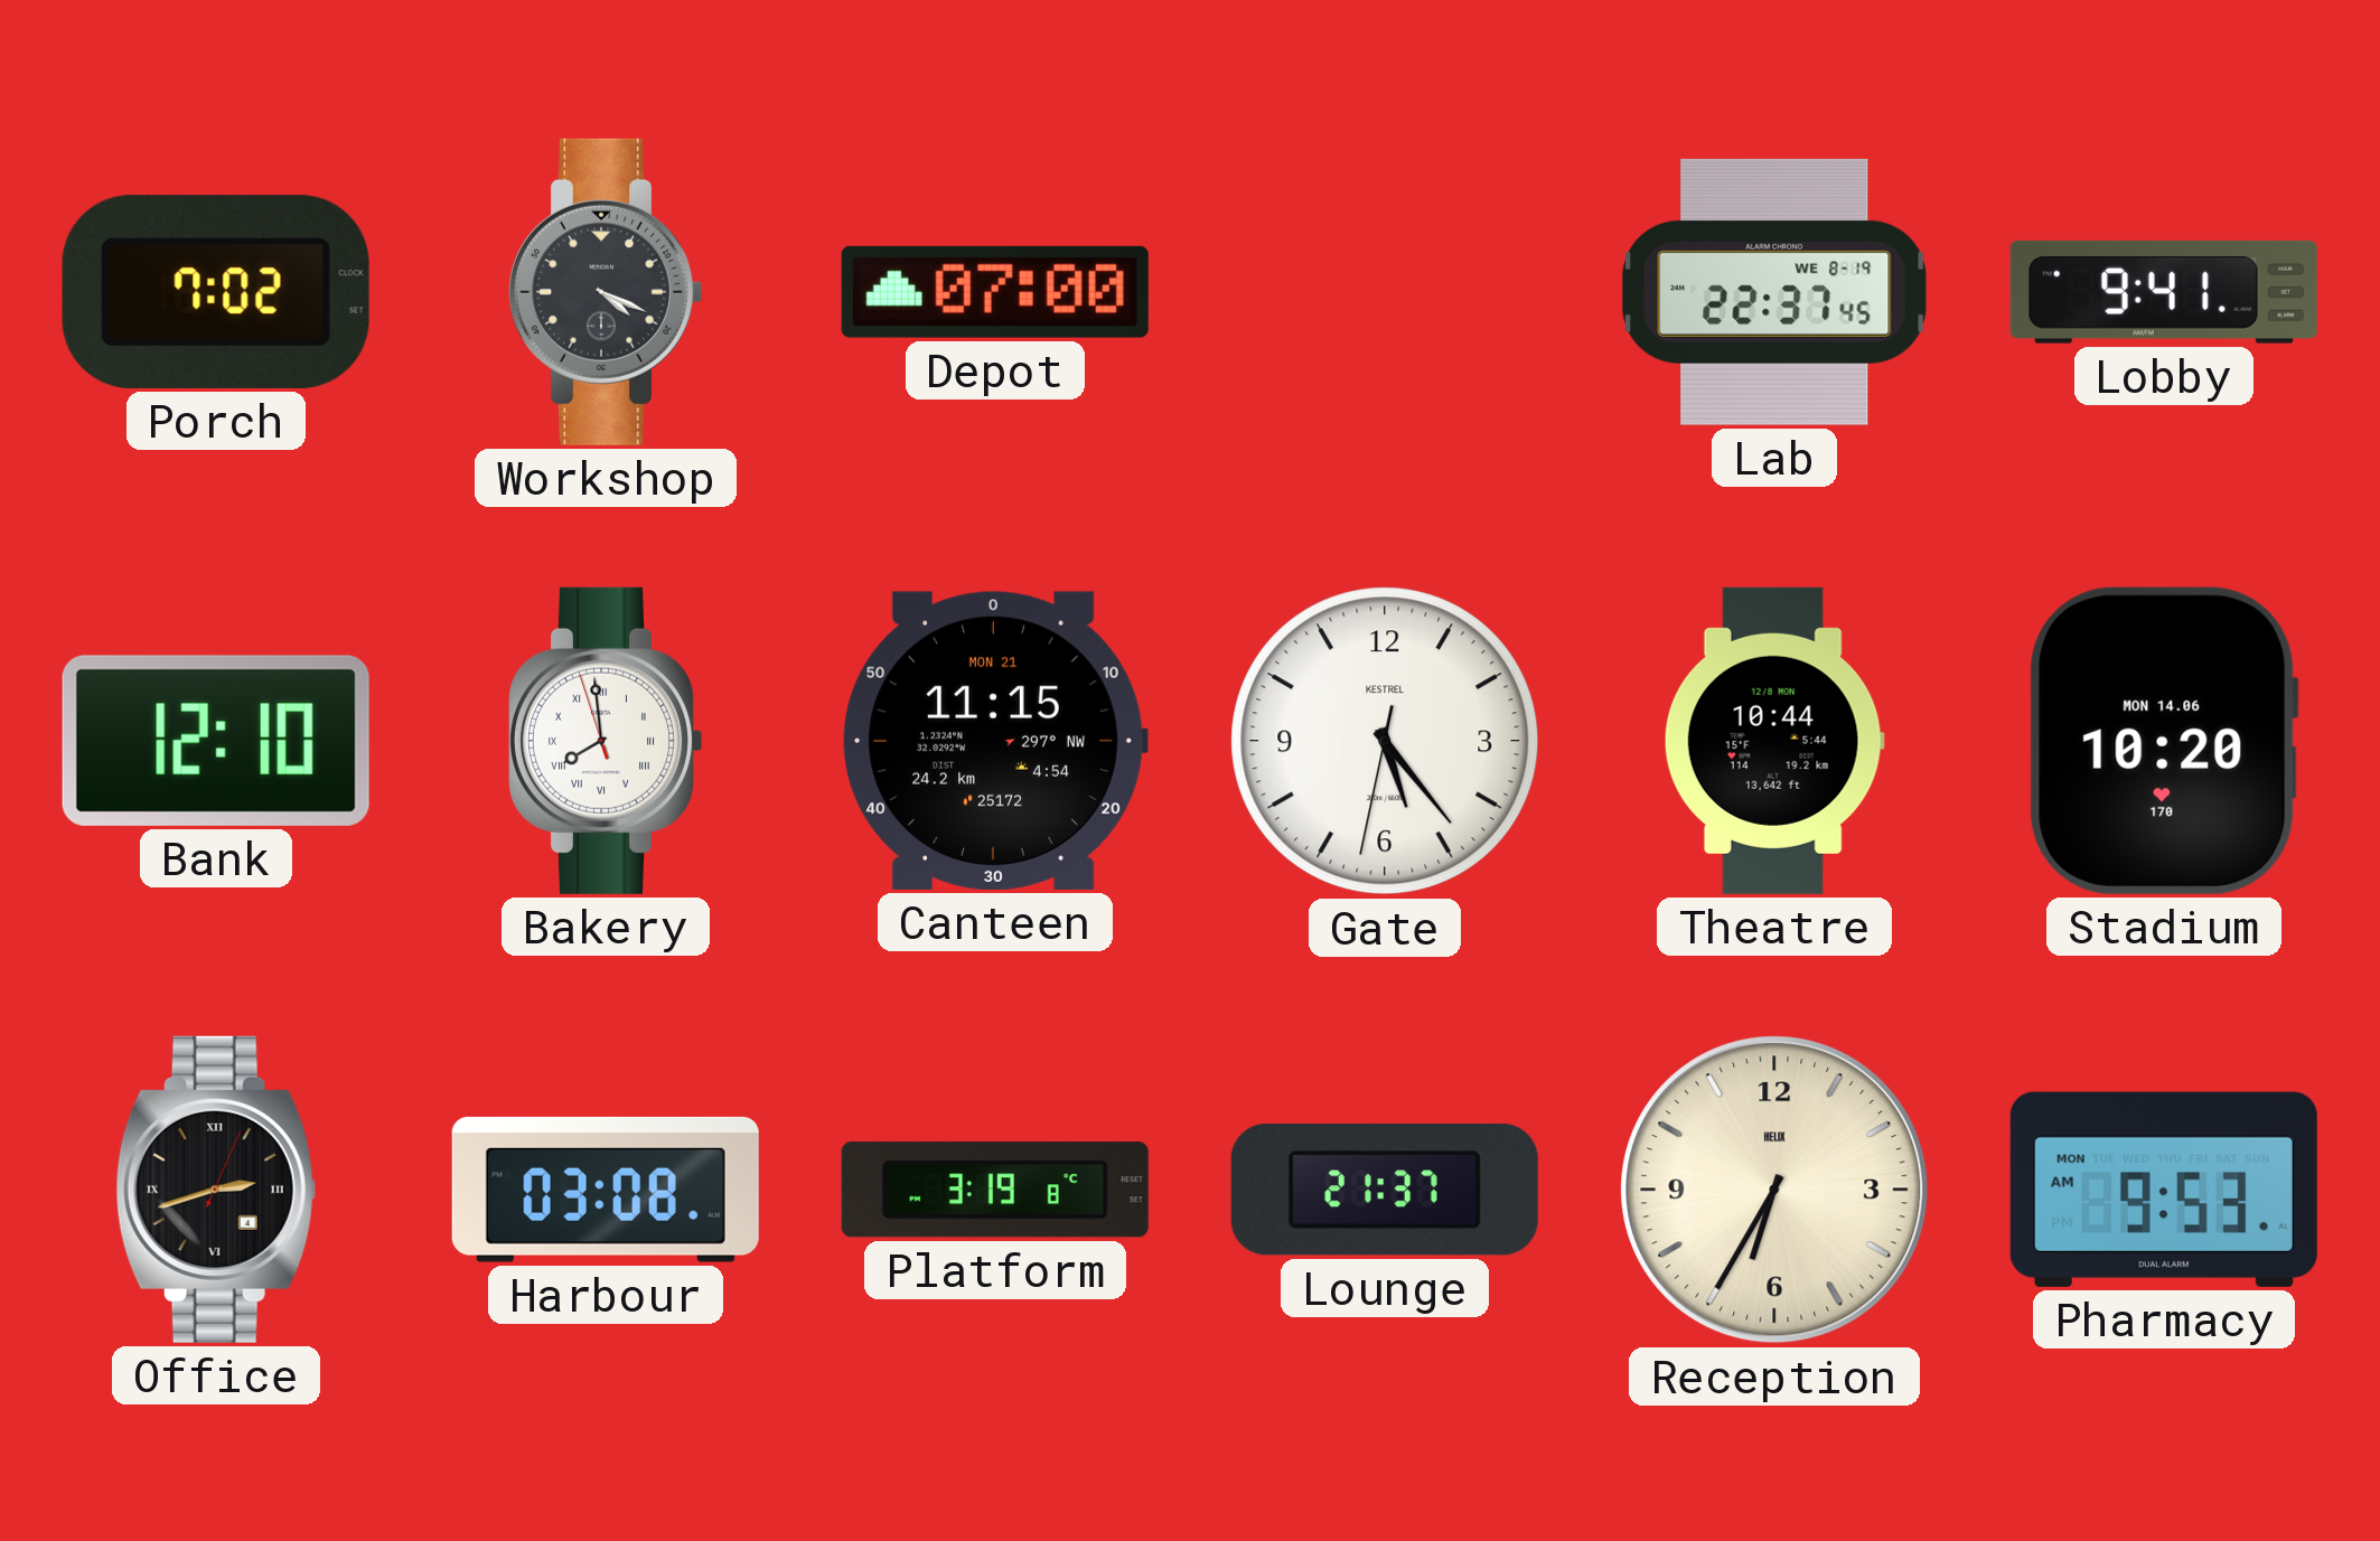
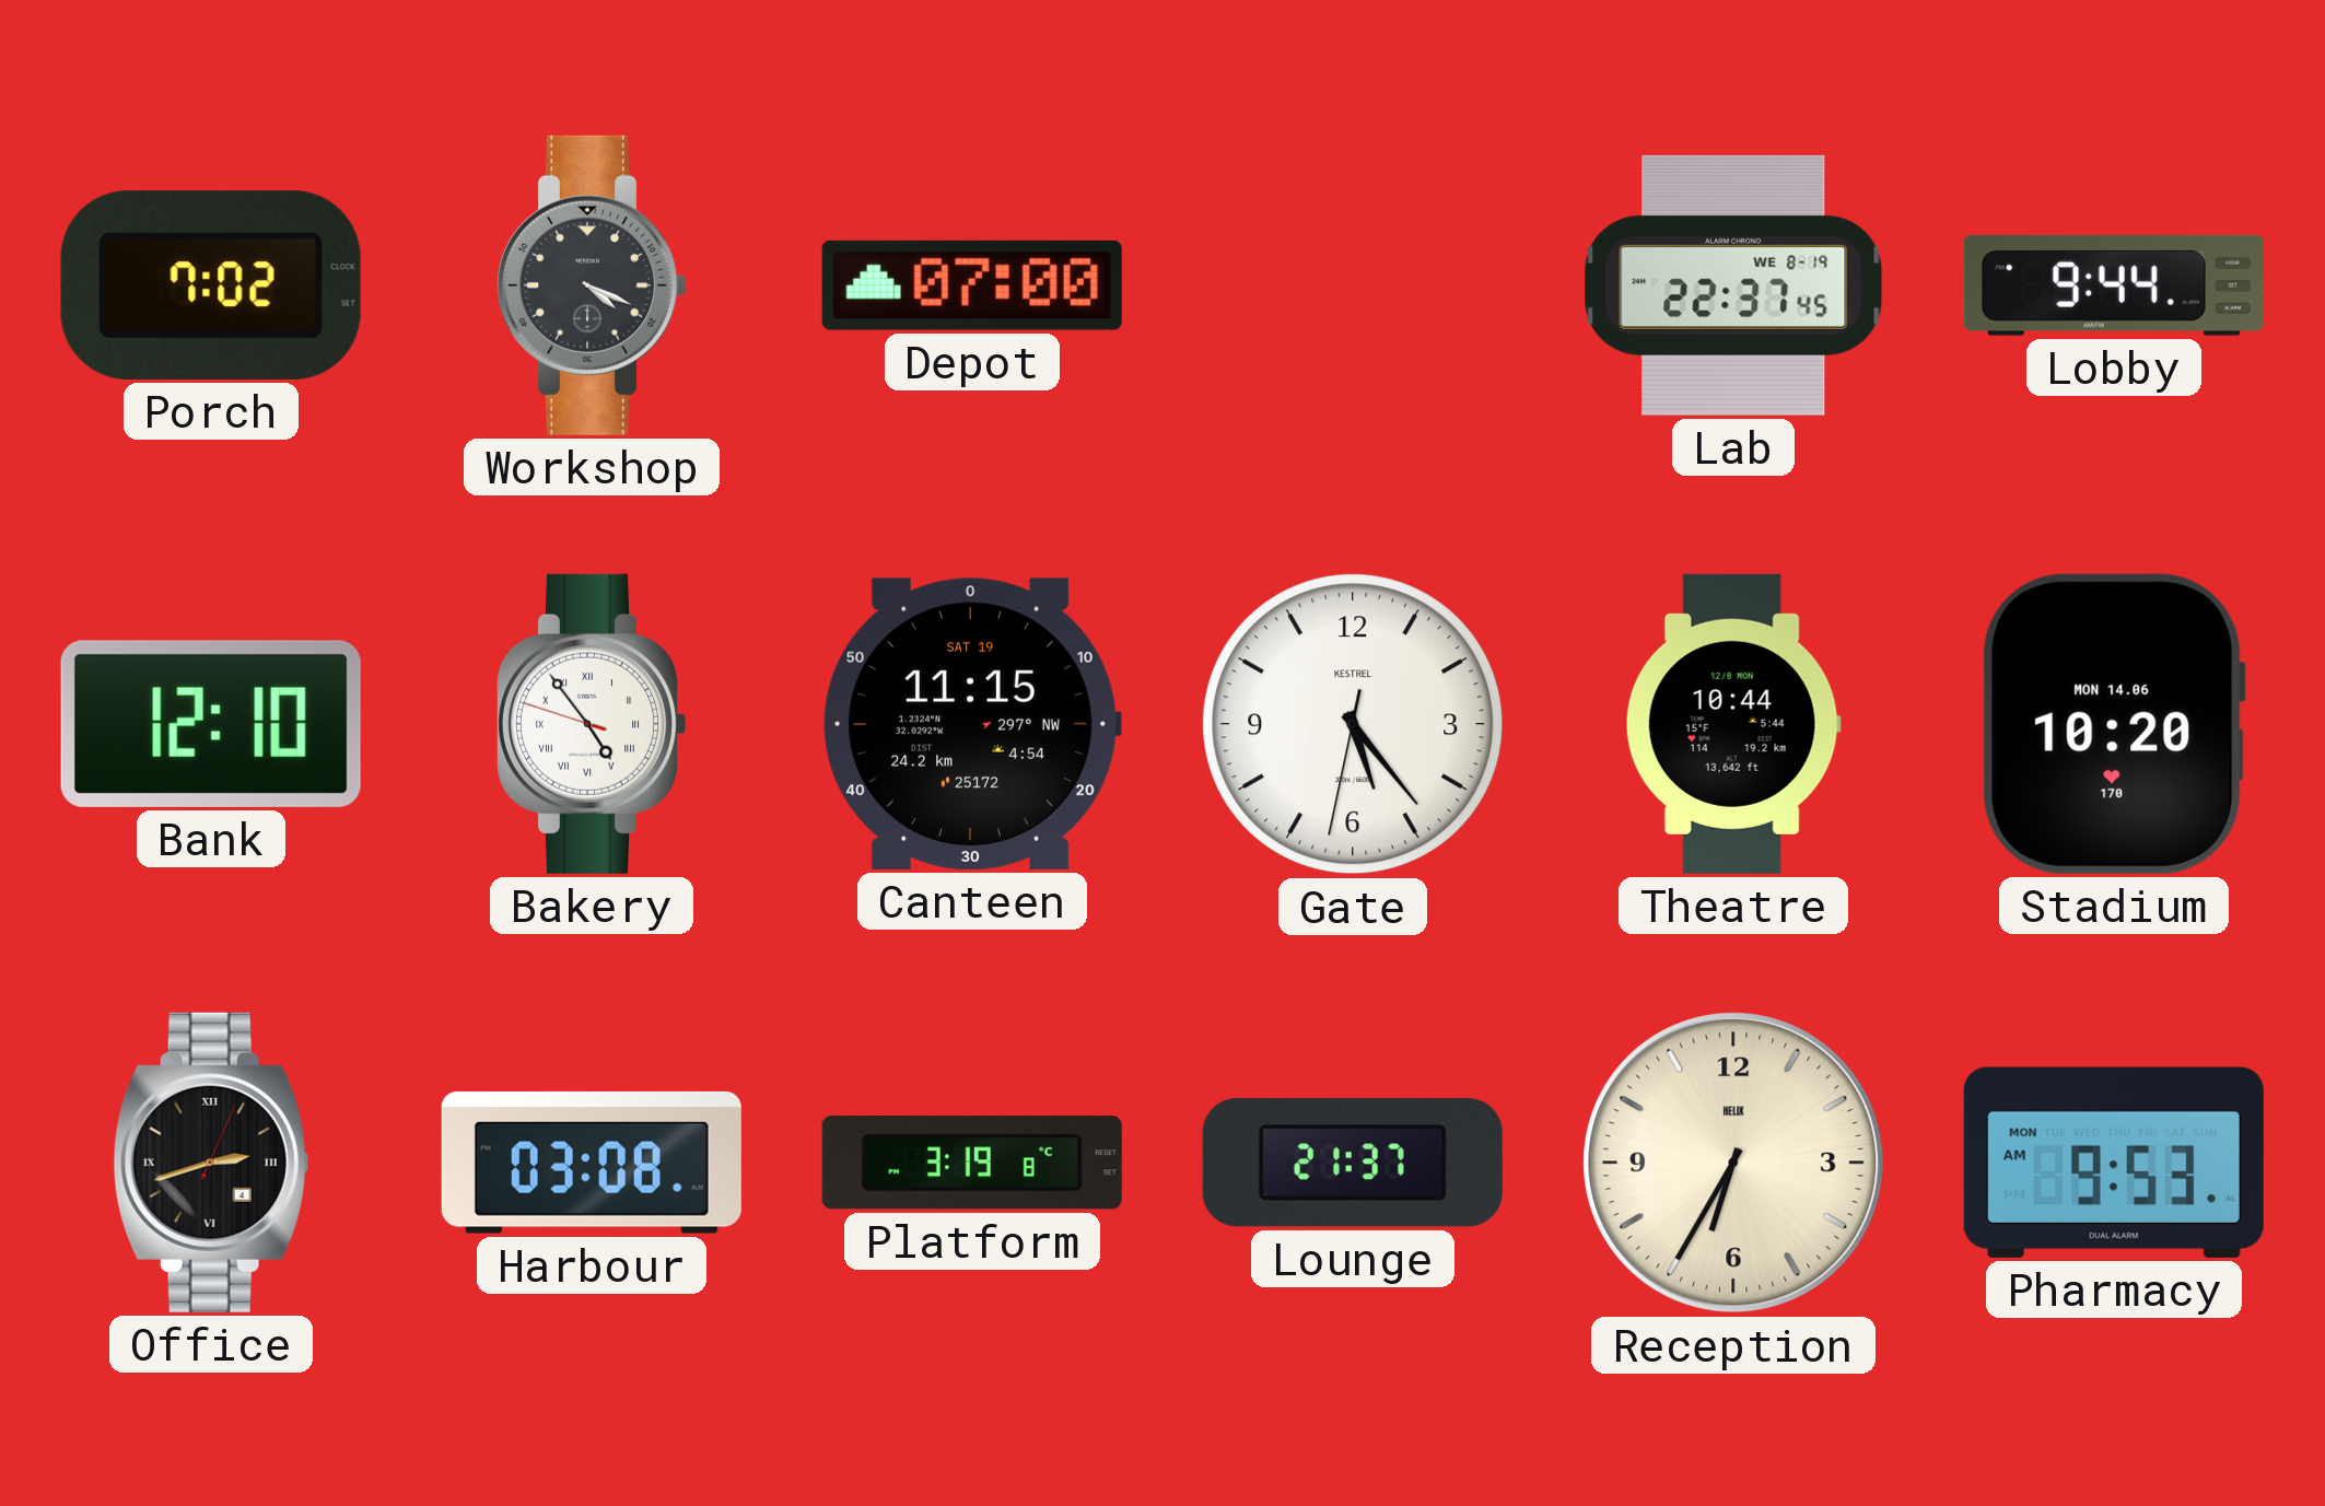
Lobby: 9:41 -> 9:44 (2114, 285)
Bakery: 7:58 -> 4:53 (591, 724)
Canteen date: MON 21 -> SAT 19 (972, 724)
